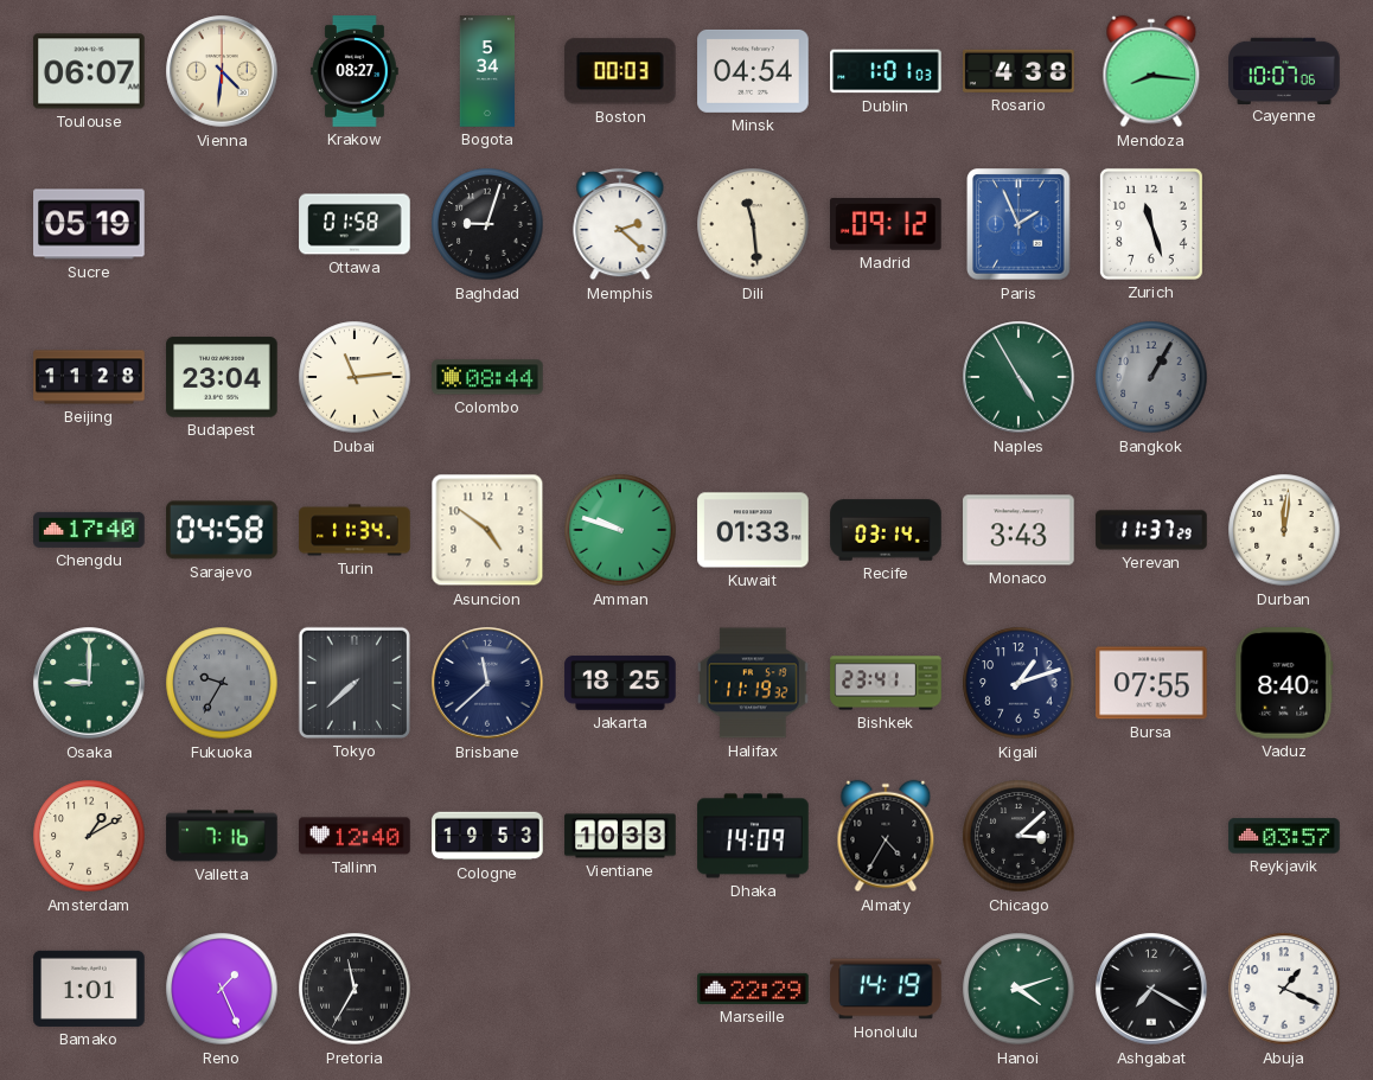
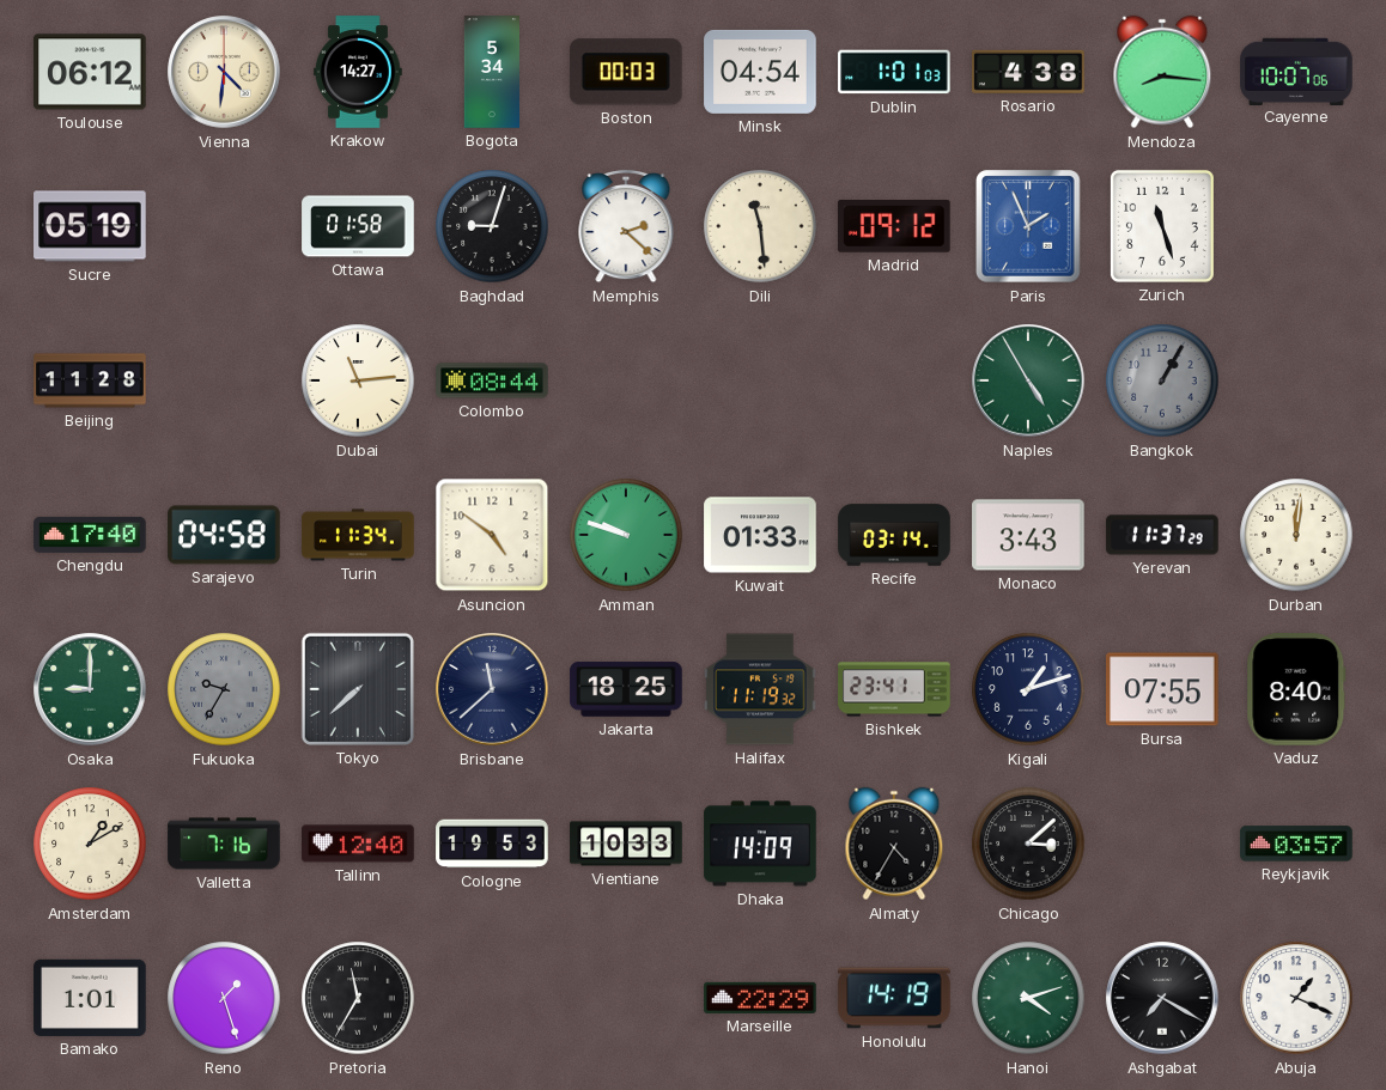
Toulouse: 06:07 -> 06:12 (90, 72)
Krakow: 08:27 -> 14:27 (358, 72)
Budapest: 23:04 -> none (222, 377)
Reno: 1:26 -> 1:27 (224, 998)
